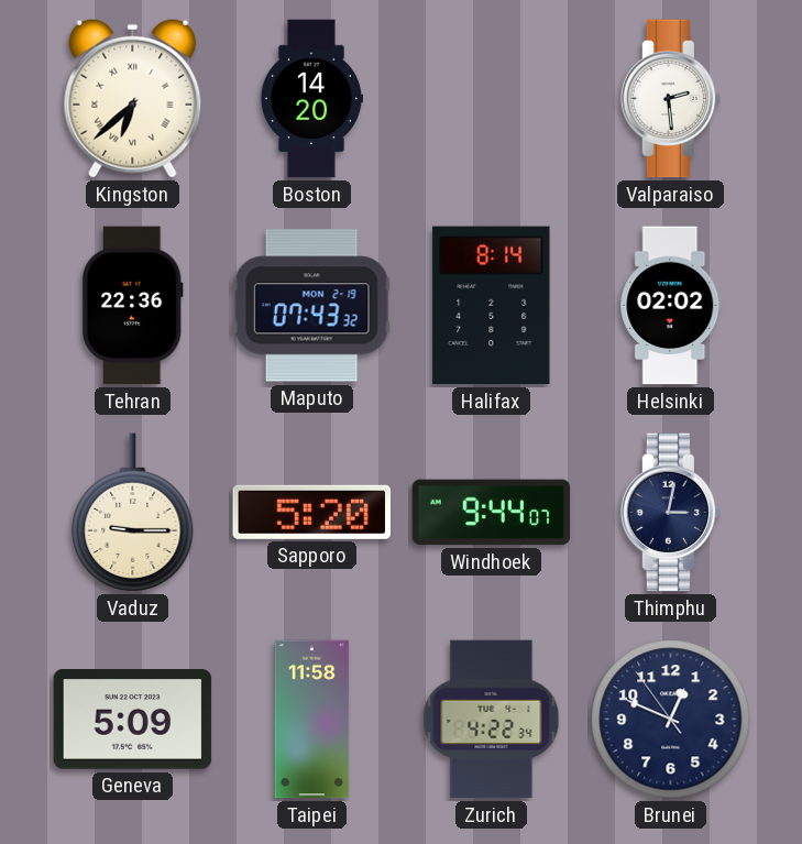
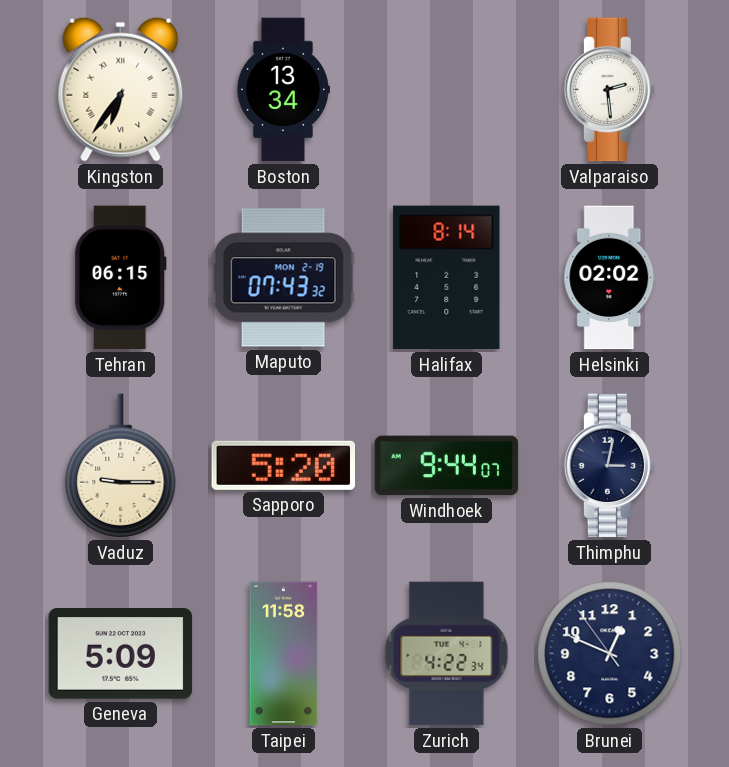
Kingston: 6:38 -> 6:36 (121, 89)
Boston: 14:20 -> 13:34 (283, 90)
Tehran: 22:36 -> 06:15 (120, 278)
